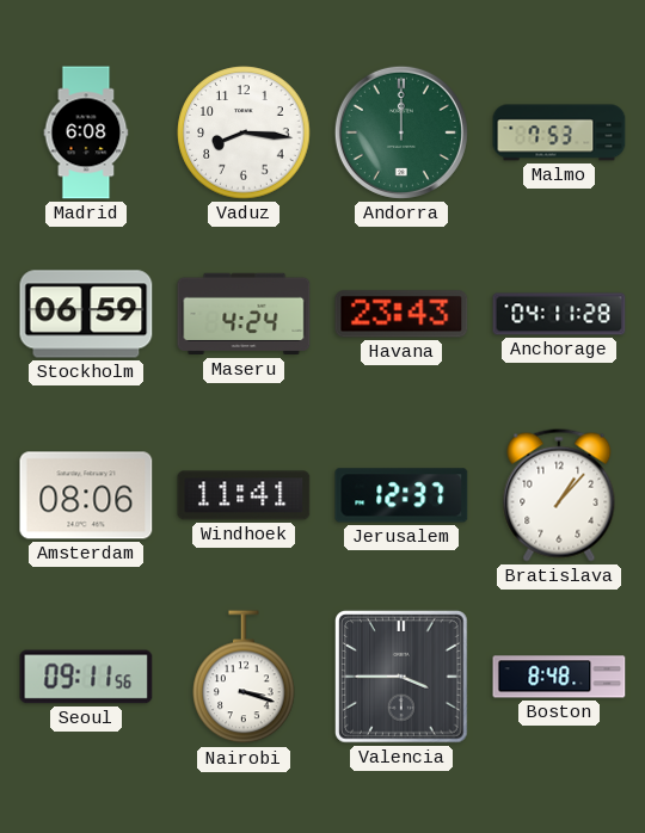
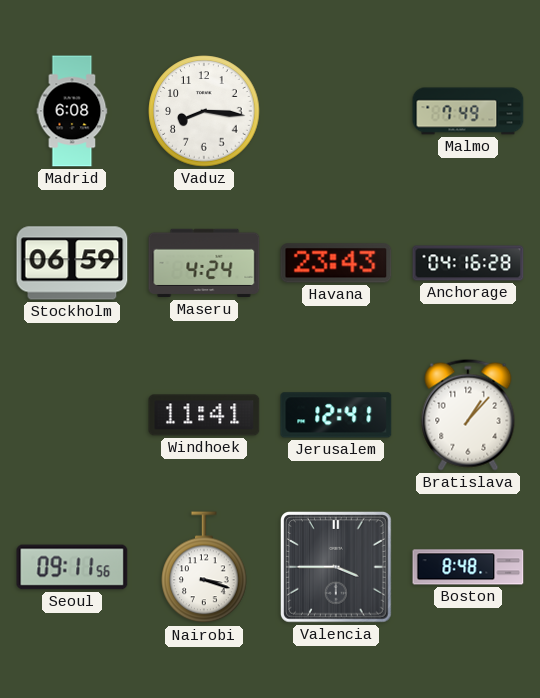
Andorra: 12:00 -> none (401, 132)
Malmo: 7:53 -> 7:49 (468, 111)
Anchorage: 04:11 -> 04:16 (468, 263)
Amsterdam: 08:06 -> none (86, 495)
Jerusalem: 12:37 -> 12:41 (336, 415)
